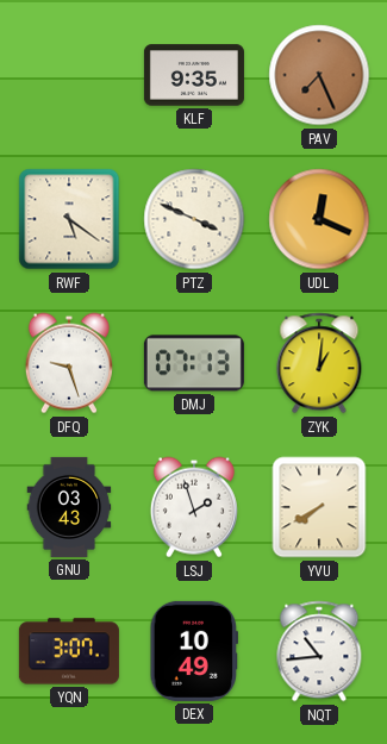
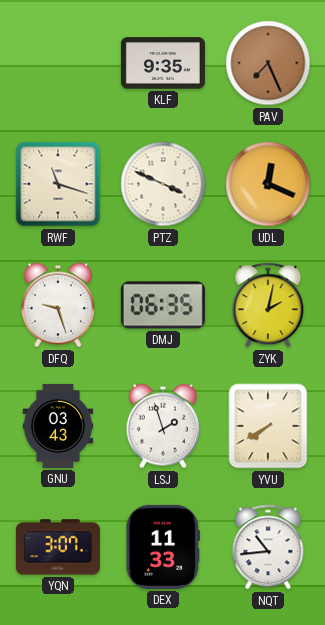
RWF: 5:21 -> 11:18 (58, 184)
DMJ: 07:13 -> 06:35 (163, 305)
ZYK: 1:01 -> 2:02 (268, 305)
DEX: 10:49 -> 11:33 (162, 547)
